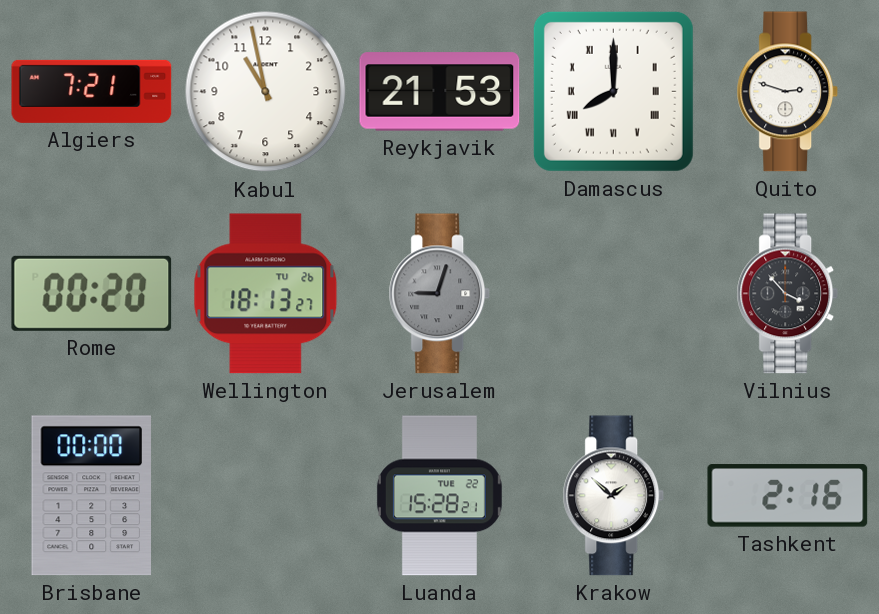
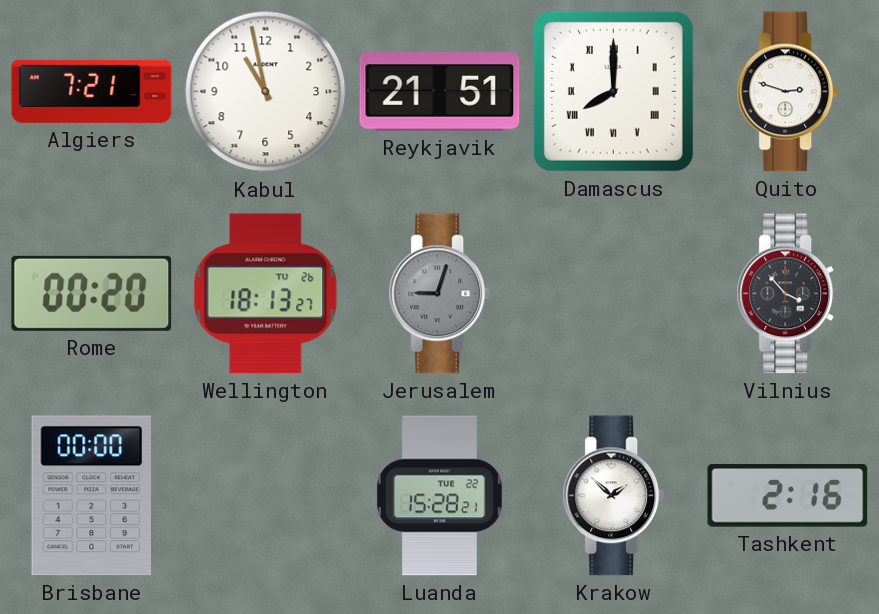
Reykjavik: 21:53 -> 21:51 (440, 92)
